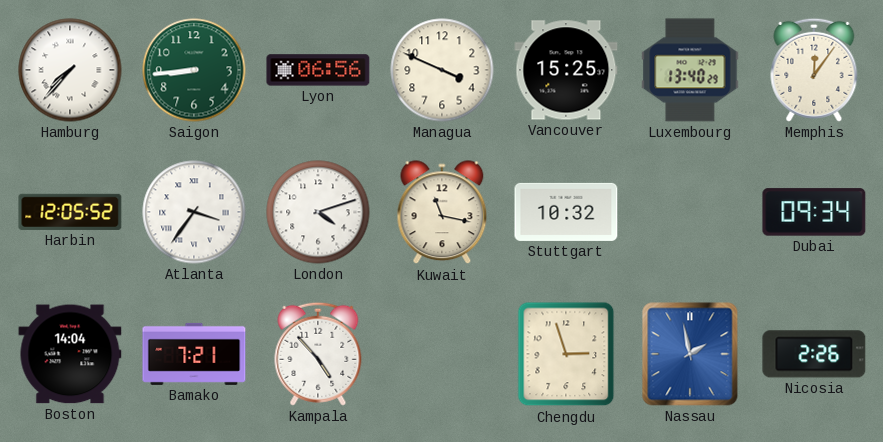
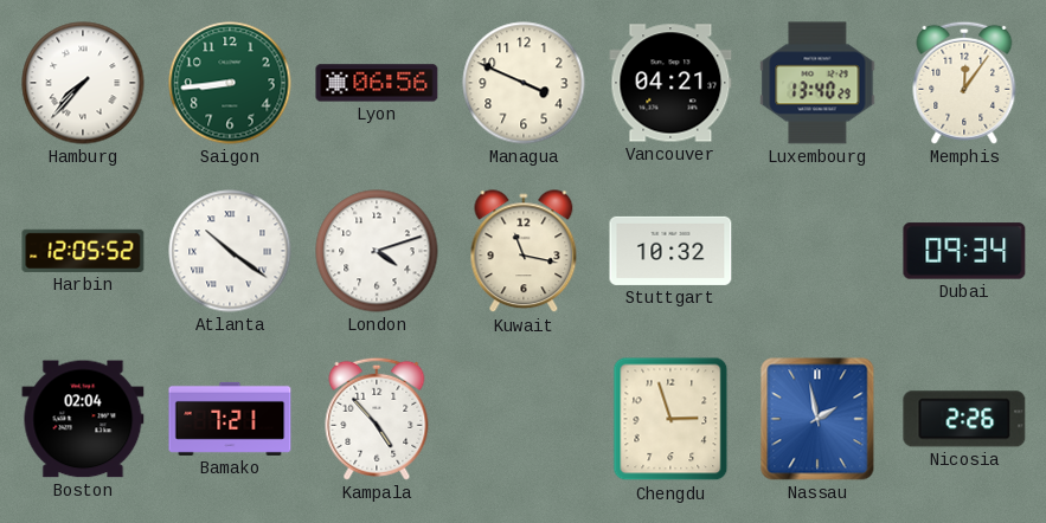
Vancouver: 15:25 -> 04:21 (670, 83)
Atlanta: 3:36 -> 10:21 (230, 251)
Boston: 14:04 -> 02:04 (83, 419)
